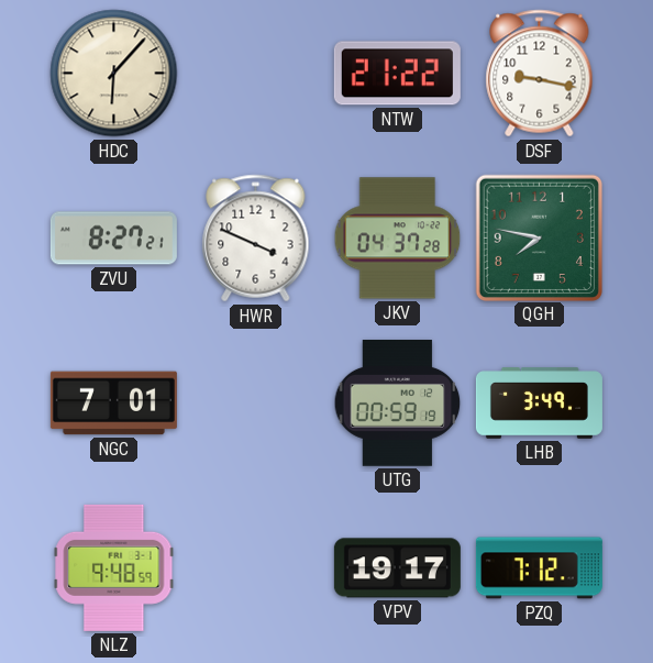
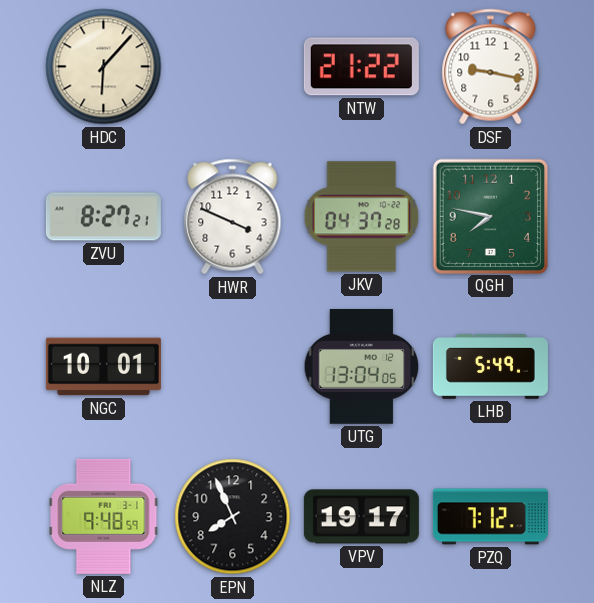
NGC: 7:01 -> 10:01 (103, 367)
UTG: 00:59 -> 13:04 (362, 367)
LHB: 3:49 -> 5:49 (490, 367)
EPN: none -> 7:56 (233, 517)
